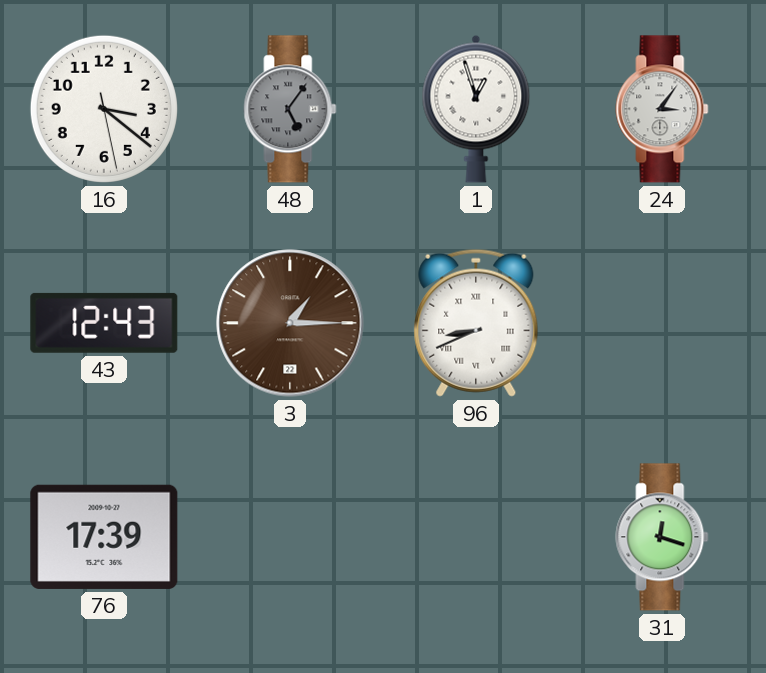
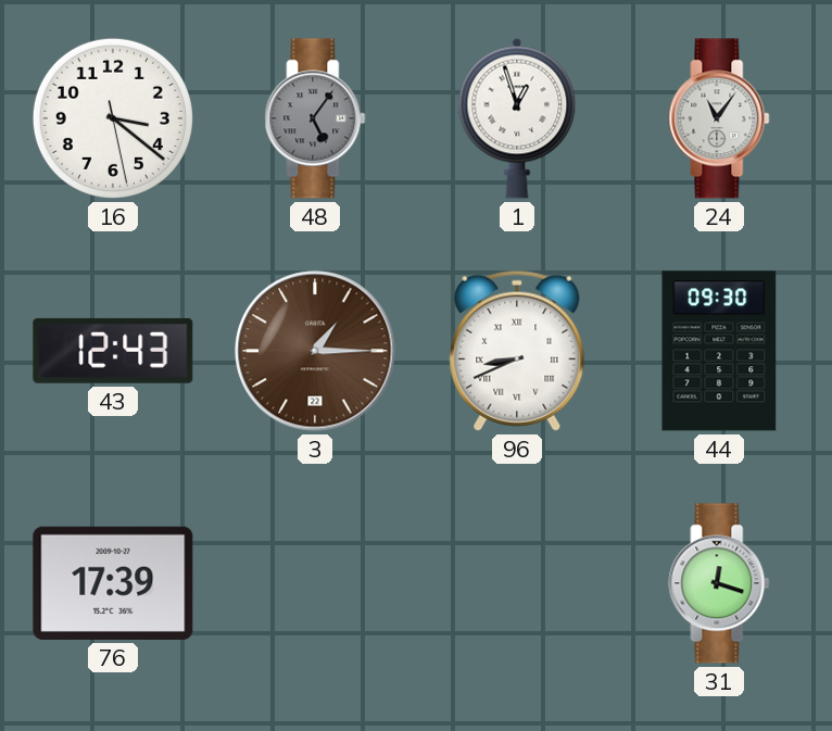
24: 3:06 -> 11:06 (719, 118)
44: none -> 09:30 (719, 351)
